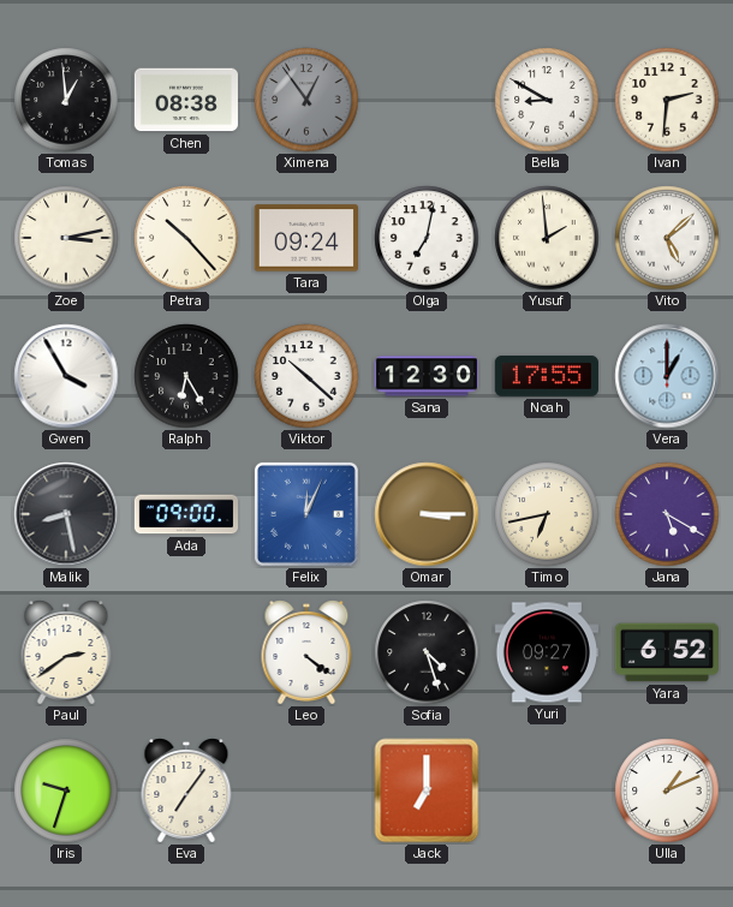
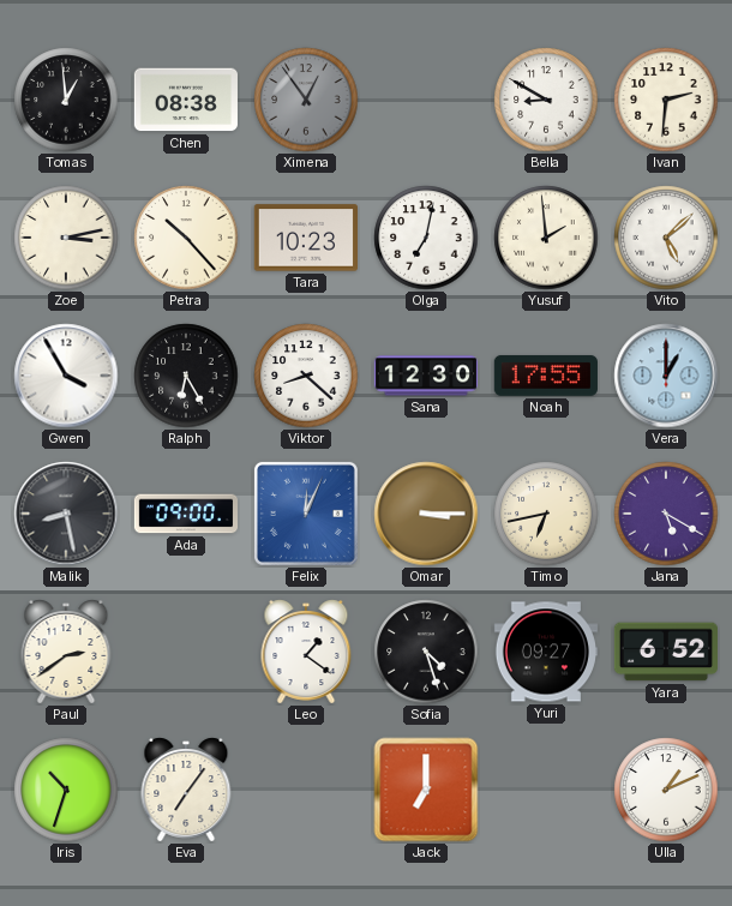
Tara: 09:24 -> 10:23 (305, 238)
Viktor: 10:22 -> 8:22 (306, 376)
Leo: 4:21 -> 1:21 (306, 652)
Iris: 9:33 -> 10:33 (66, 790)
